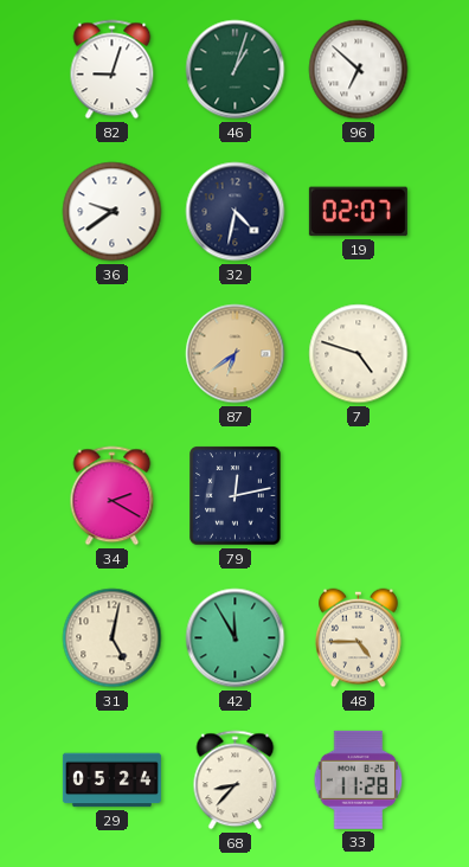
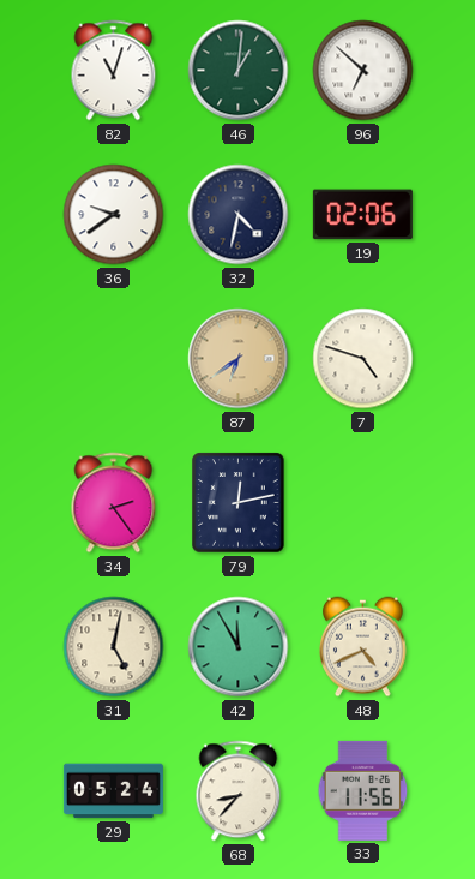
82: 9:03 -> 11:03 (114, 71)
46: 1:03 -> 1:01 (239, 71)
19: 02:07 -> 02:06 (362, 215)
34: 2:20 -> 2:24 (114, 503)
48: 4:45 -> 4:41 (363, 647)
33: 11:28 -> 11:56 (363, 790)
